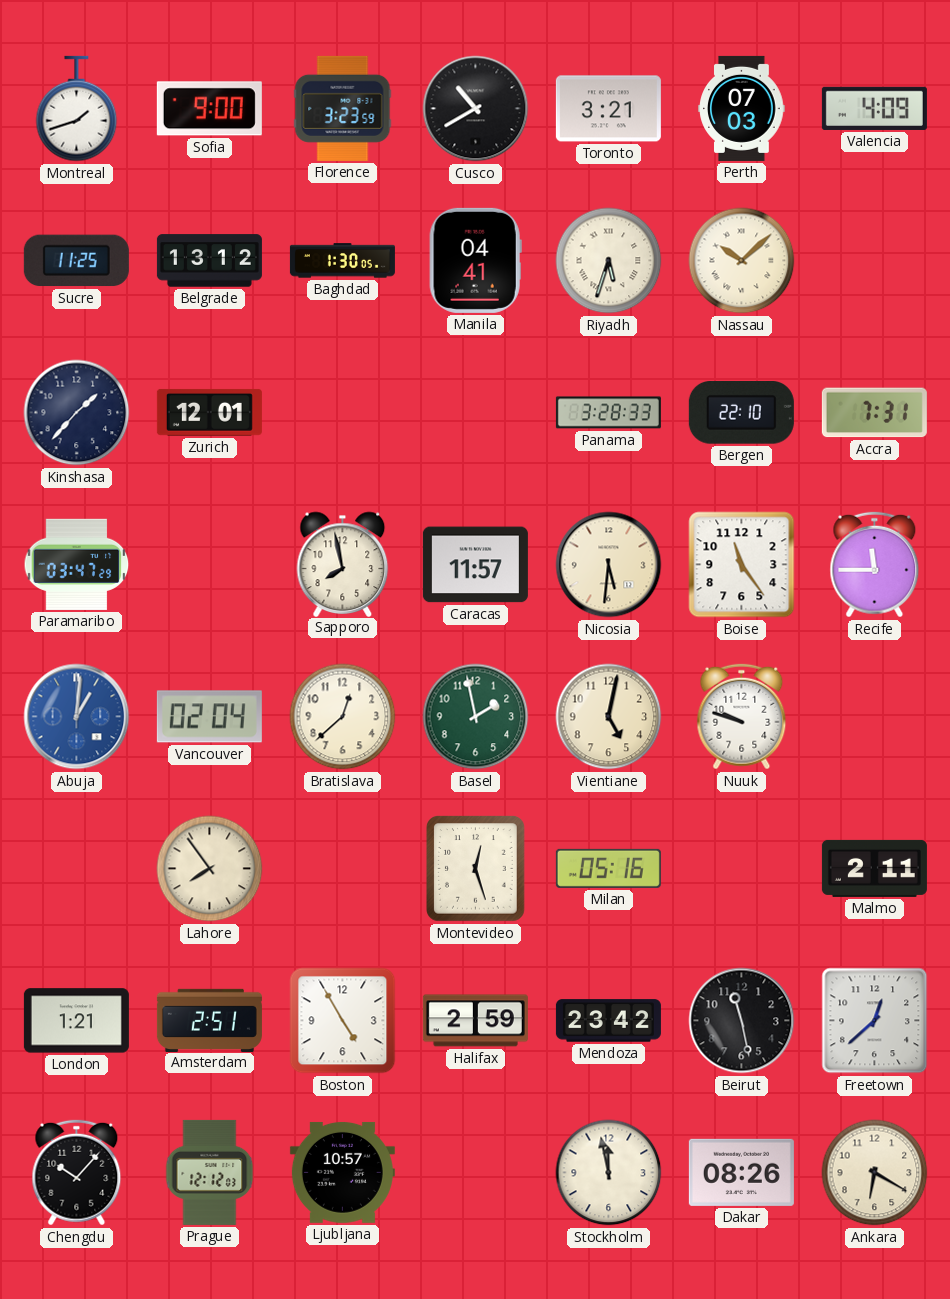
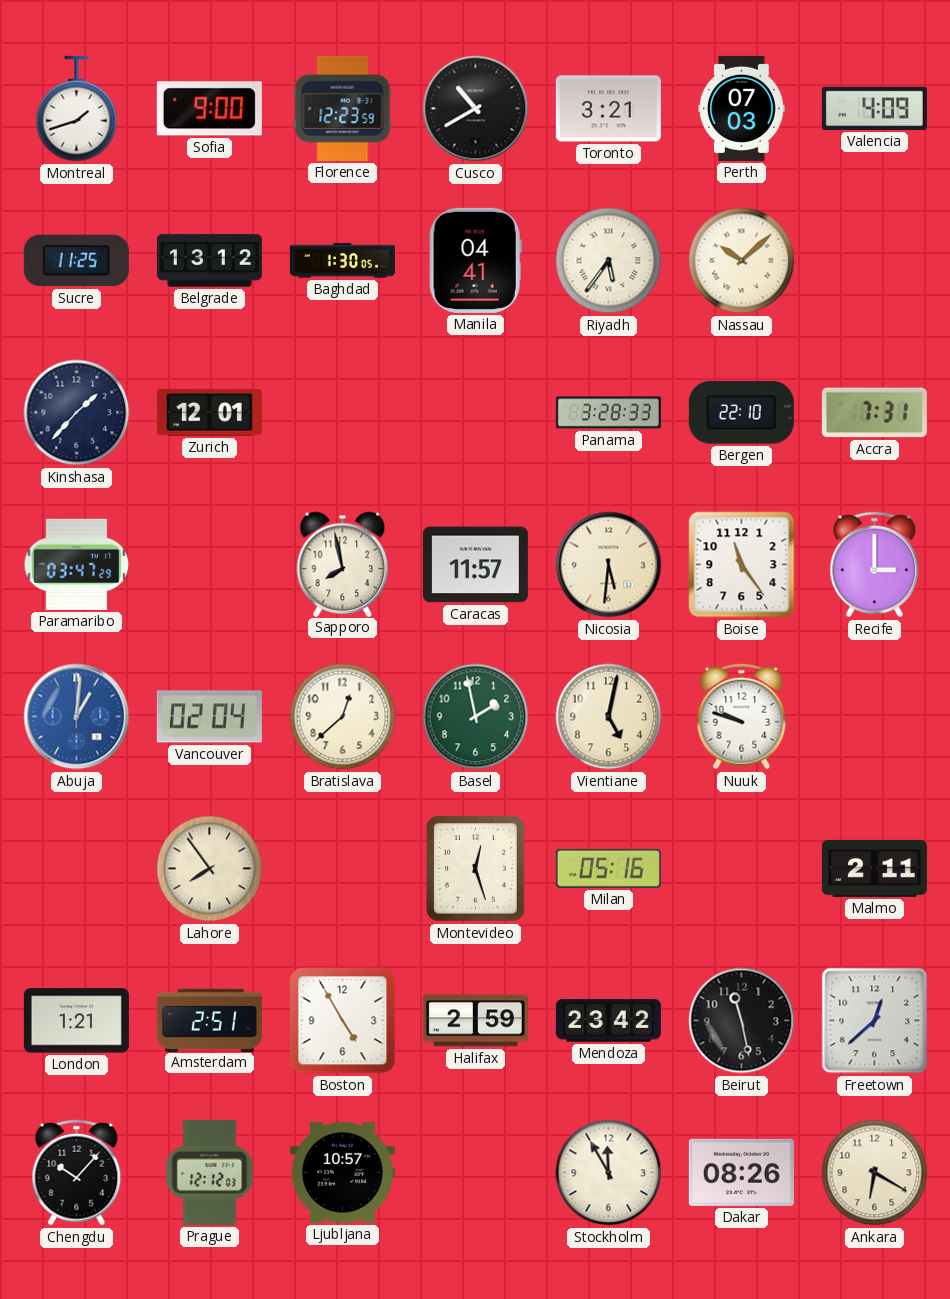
Florence: 3:23 -> 12:23 (343, 108)
Riyadh: 5:33 -> 5:36 (609, 261)
Recife: 11:45 -> 3:00 (875, 565)
Stockholm: 11:58 -> 11:55 (609, 1173)
